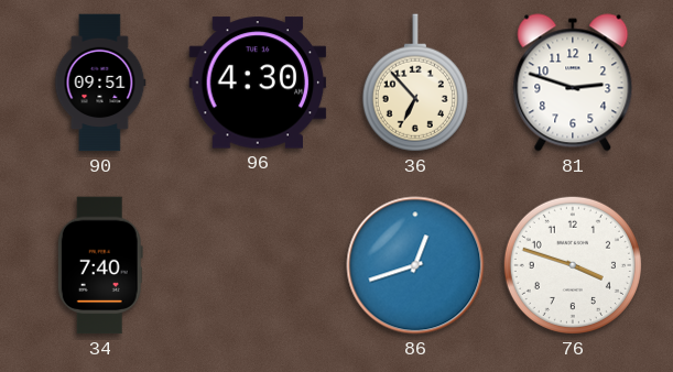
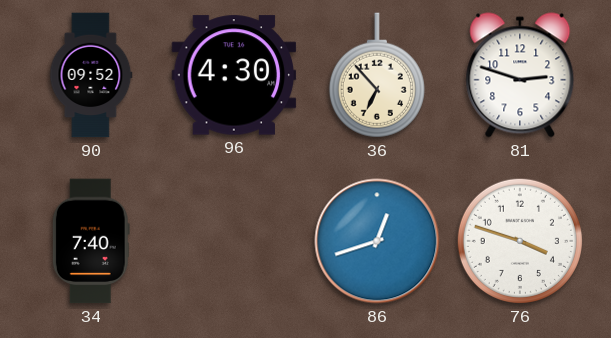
90: 09:51 -> 09:52 (91, 75)
